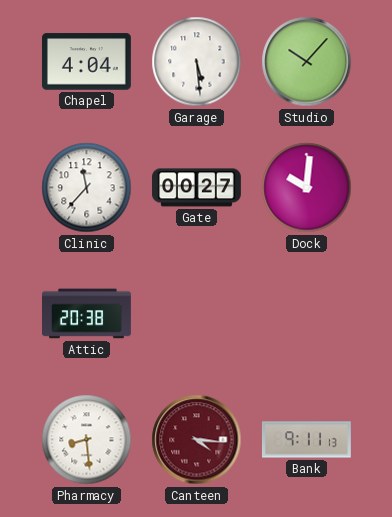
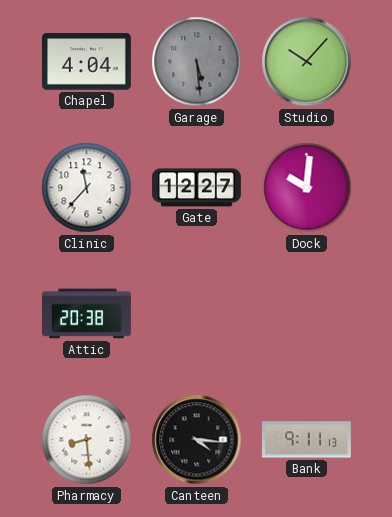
Garage dial: white -> grey (197, 62)
Gate: 00:27 -> 12:27 (196, 188)
Canteen dial: burgundy -> black (197, 440)
